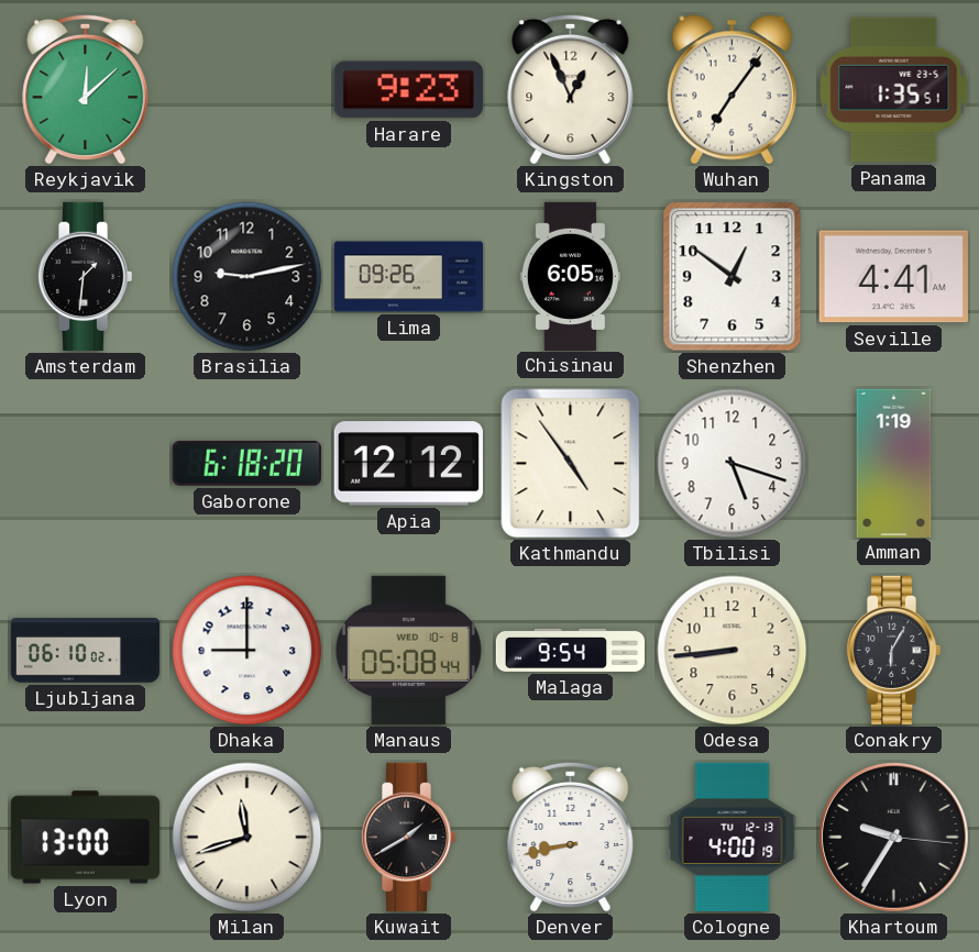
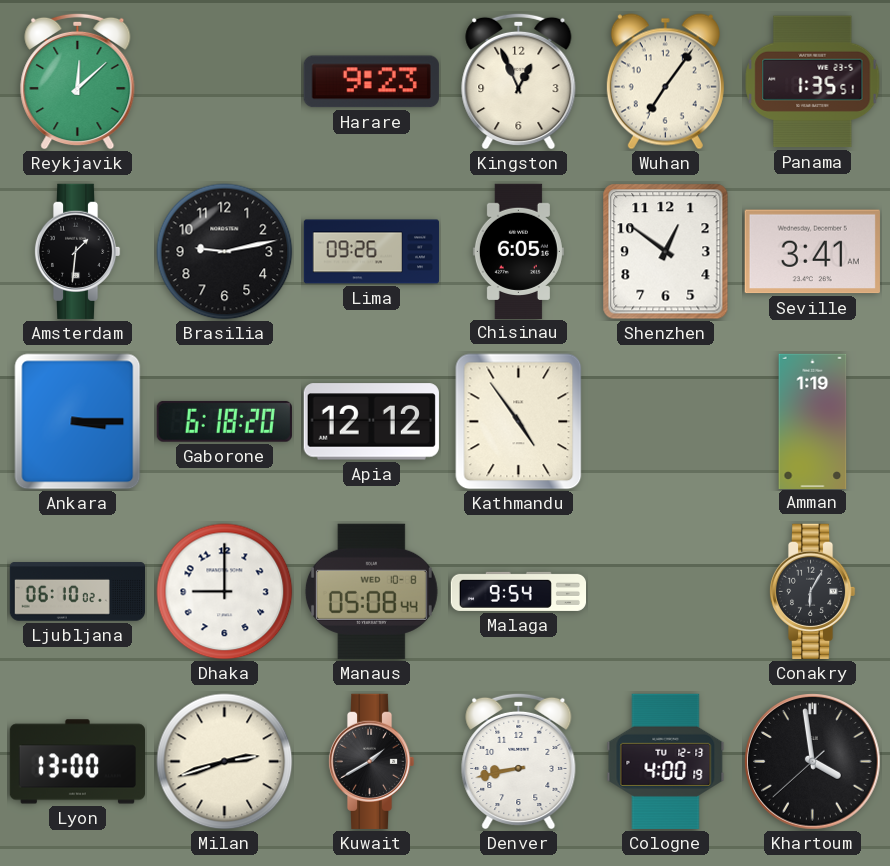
Seville: 4:41 -> 3:41 (812, 252)
Ankara: none -> 3:15 (78, 422)
Tbilisi: 5:18 -> none (733, 464)
Odesa: 8:44 -> none (733, 651)
Milan: 11:42 -> 2:42 (225, 762)
Khartoum: 9:35 -> 3:58 (813, 762)
